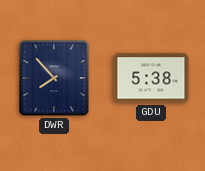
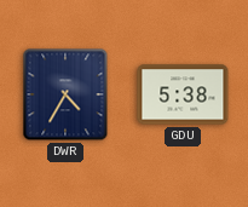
DWR: 7:53 -> 4:35 (65, 94)
